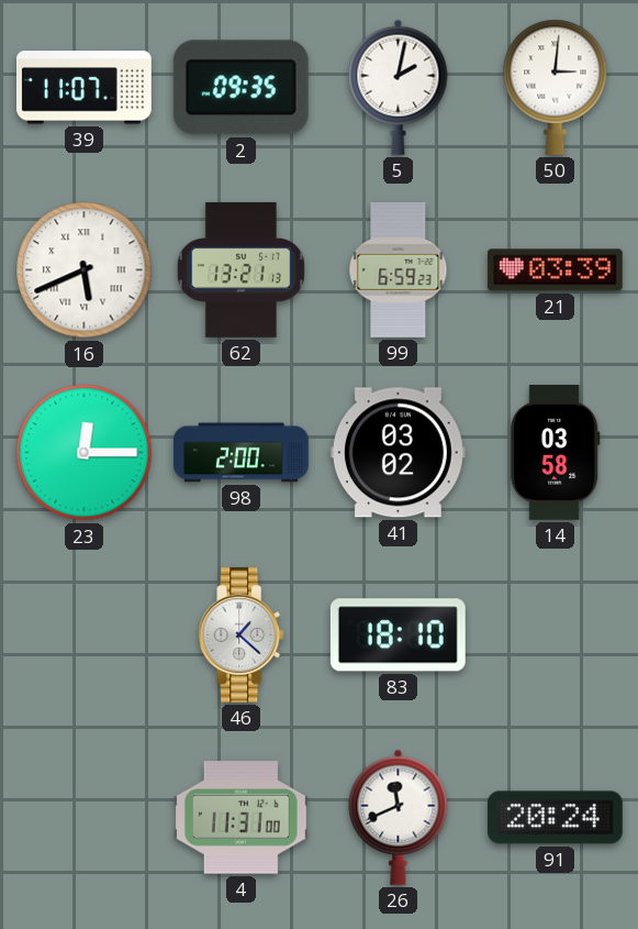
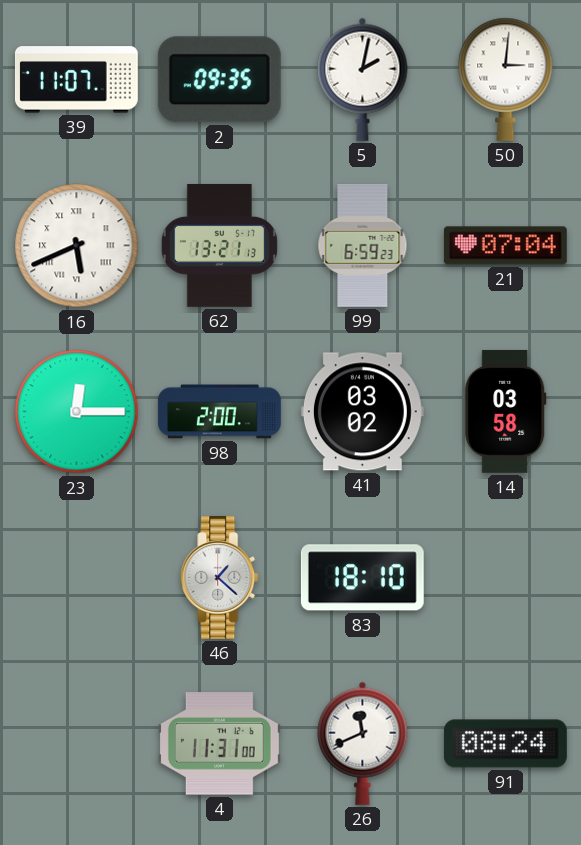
21: 03:39 -> 07:04 (505, 246)
91: 20:24 -> 08:24 (505, 744)
